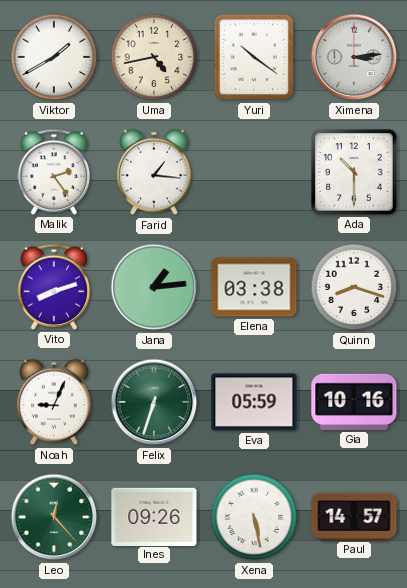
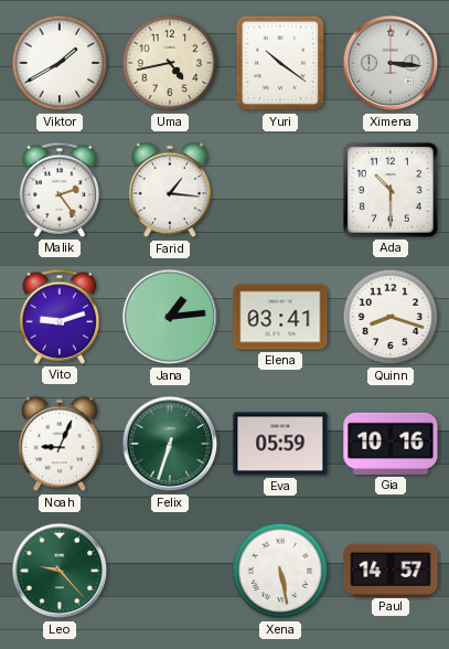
Ximena: 3:14 -> 3:16 (391, 63)
Vito: 8:12 -> 9:12 (60, 317)
Elena: 03:38 -> 03:41 (280, 317)
Leo: 12:23 -> 9:23 (60, 571)
Ines: 09:26 -> none (154, 516)
